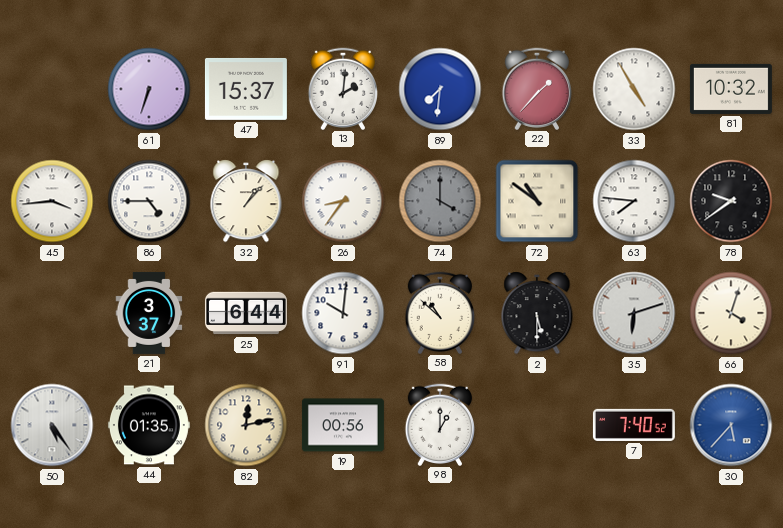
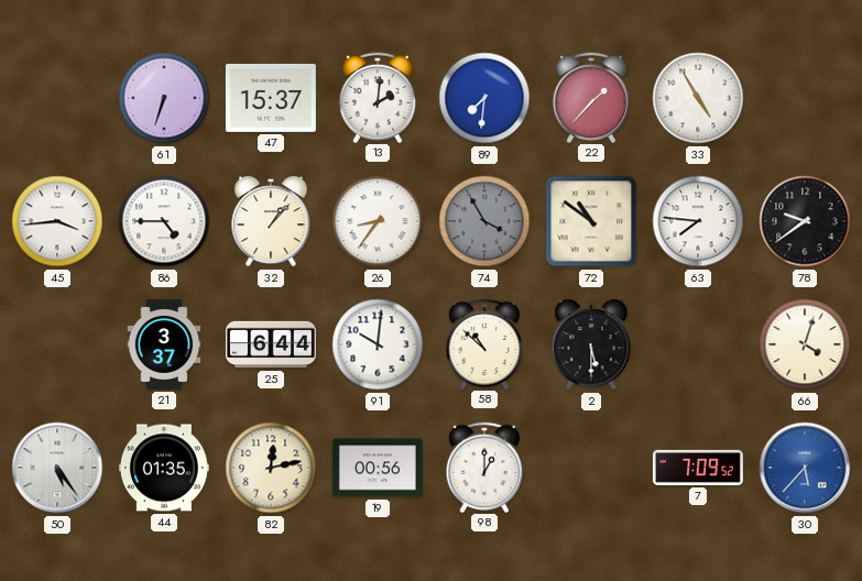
81: 10:32 -> none (731, 89)
74: 4:00 -> 3:55 (484, 221)
35: 6:12 -> none (634, 313)
7: 7:40 -> 7:09 (698, 468)
